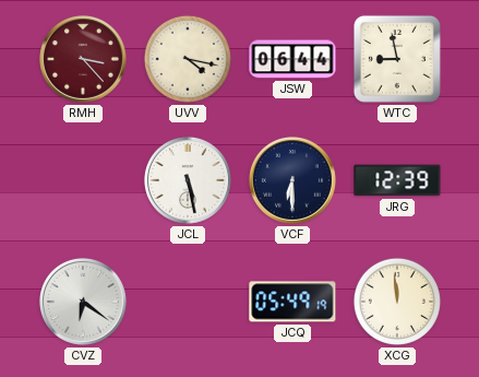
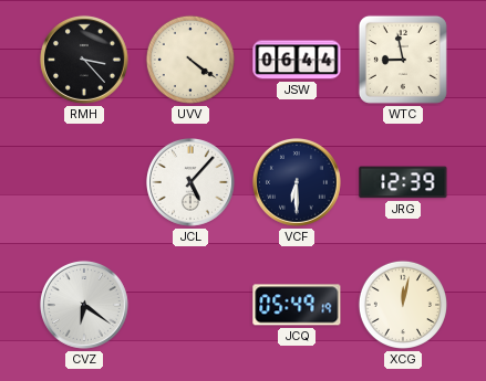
RMH dial: burgundy -> black (84, 60)
UVV: 4:17 -> 4:21 (190, 60)
JCL: 5:28 -> 5:07 (190, 182)
XCG: 11:59 -> 12:02 (403, 305)
